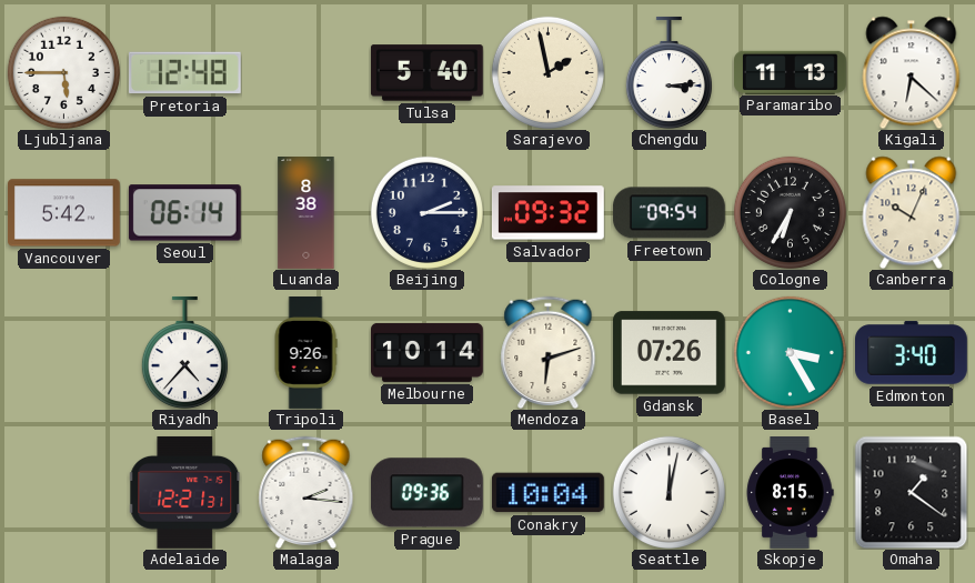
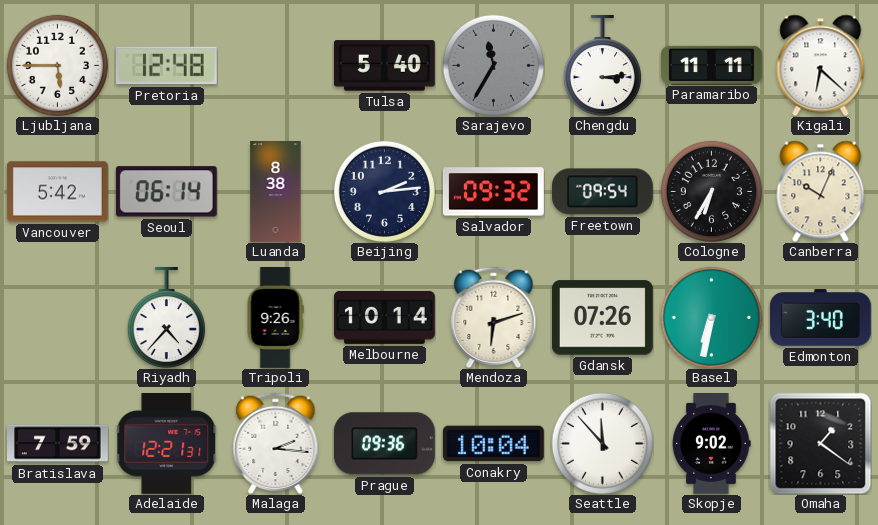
Sarajevo: 1:58 -> 11:35 (493, 65)
Sarajevo dial: cream -> grey (493, 65)
Paramaribo: 11:13 -> 11:11 (712, 65)
Beijing: 2:15 -> 2:14 (384, 191)
Basel: 3:25 -> 6:32 (711, 317)
Bratislava: none -> 7:59 (58, 444)
Seattle: 12:02 -> 11:53 (602, 443)
Skopje: 8:15 -> 9:02 (711, 444)
